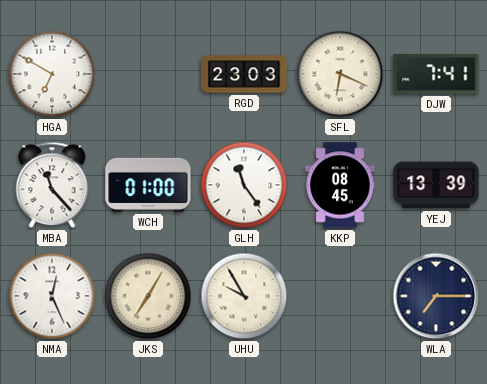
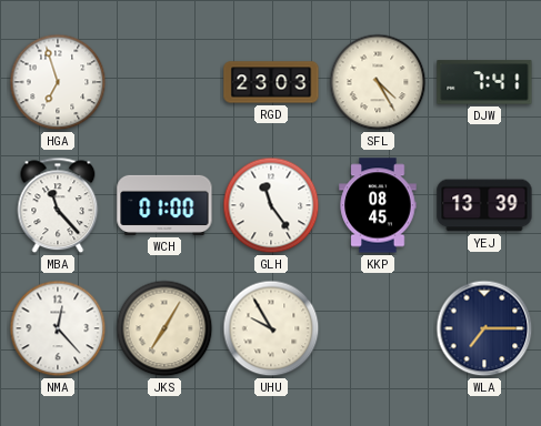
HGA: 6:50 -> 6:57 (58, 82)
SFL: 6:19 -> 4:25 (378, 82)
NMA: 12:26 -> 12:23 (58, 328)
